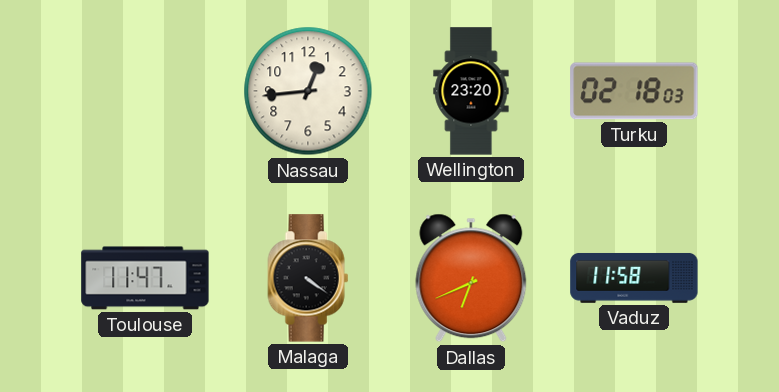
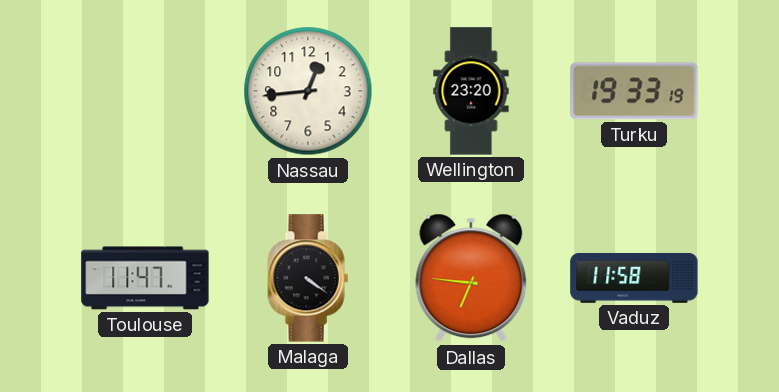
Turku: 02:18 -> 19:33 (634, 91)
Dallas: 6:41 -> 6:46 (471, 278)
